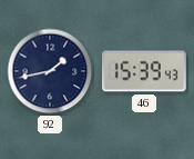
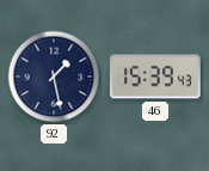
92: 1:43 -> 1:28 (54, 77)
